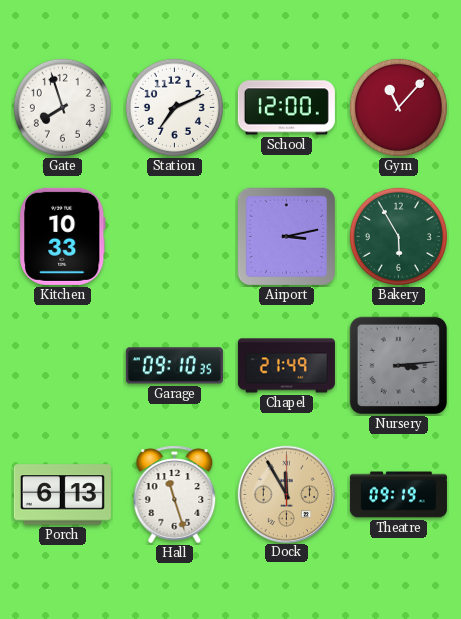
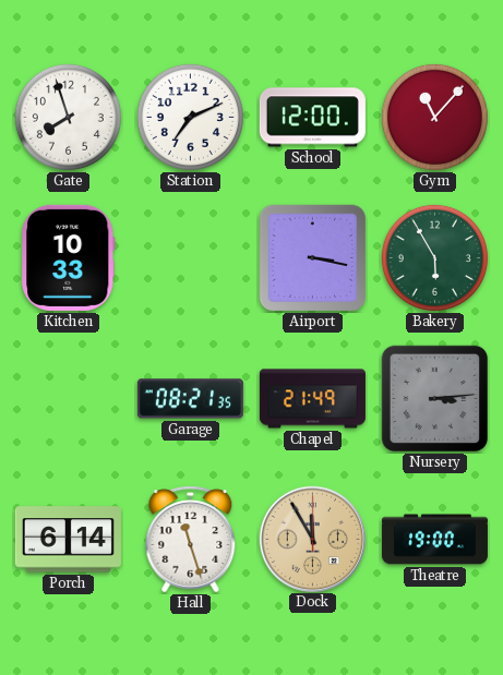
Airport: 3:13 -> 3:17 (313, 258)
Garage: 09:10 -> 08:21 (190, 399)
Porch: 6:13 -> 6:14 (68, 540)
Theatre: 09:19 -> 19:00 (434, 540)
